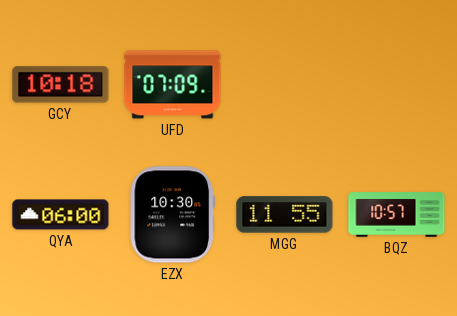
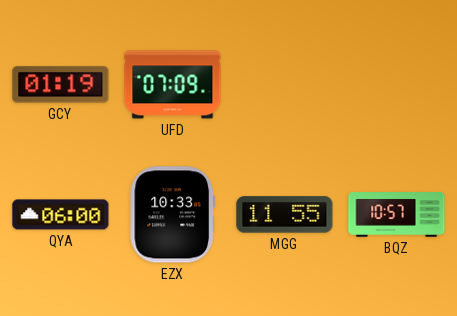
GCY: 10:18 -> 01:19 (61, 85)
EZX: 10:30 -> 10:33 (172, 215)
